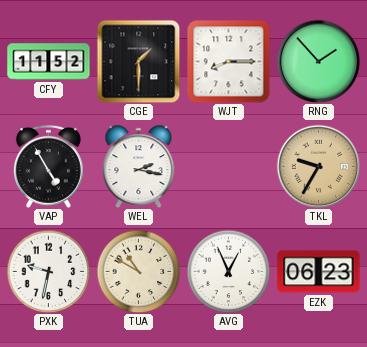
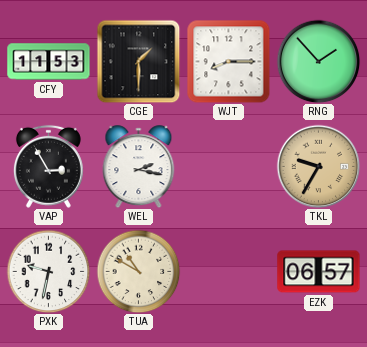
CFY: 11:52 -> 11:53 (49, 62)
VAP: 4:55 -> 2:55 (48, 166)
AVG: 12:56 -> none (228, 271)
EZK: 06:23 -> 06:57 (319, 272)
